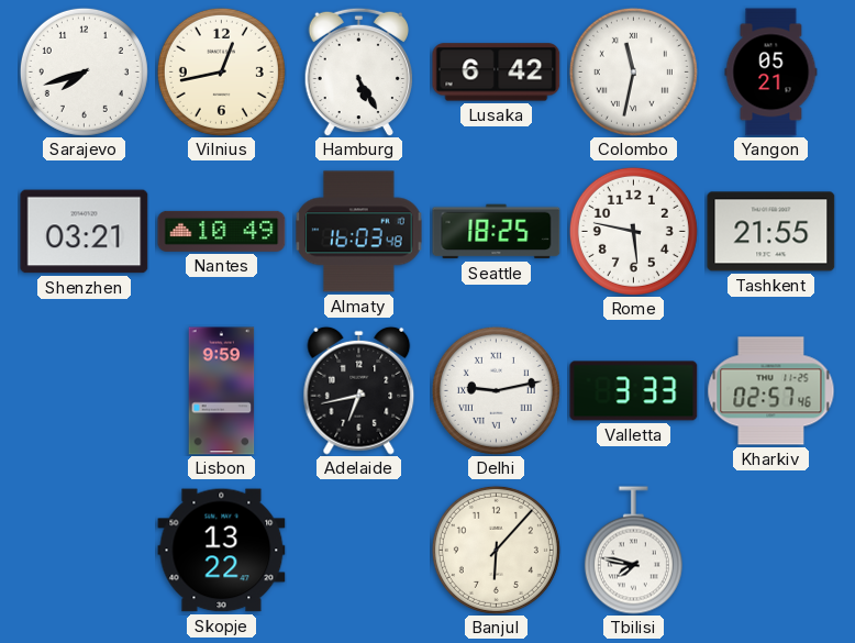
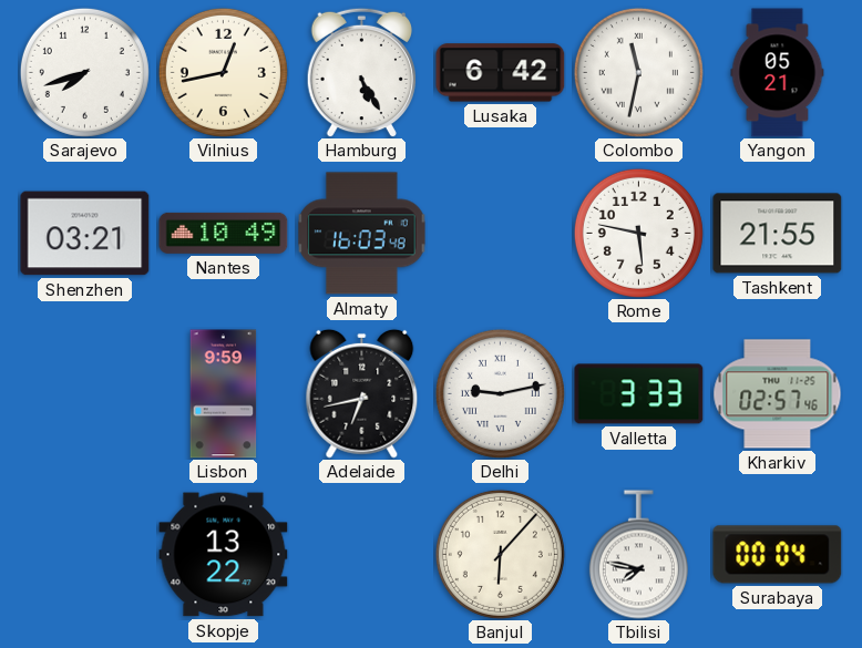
Seattle: 18:25 -> none (497, 232)
Surabaya: none -> 00:04 (778, 555)
